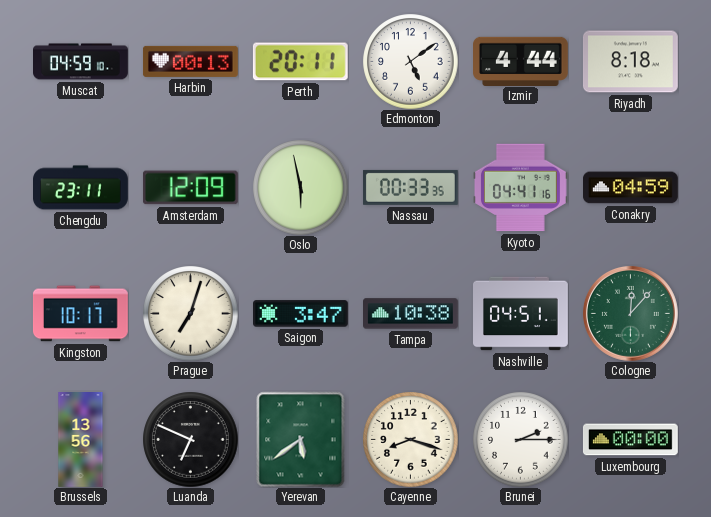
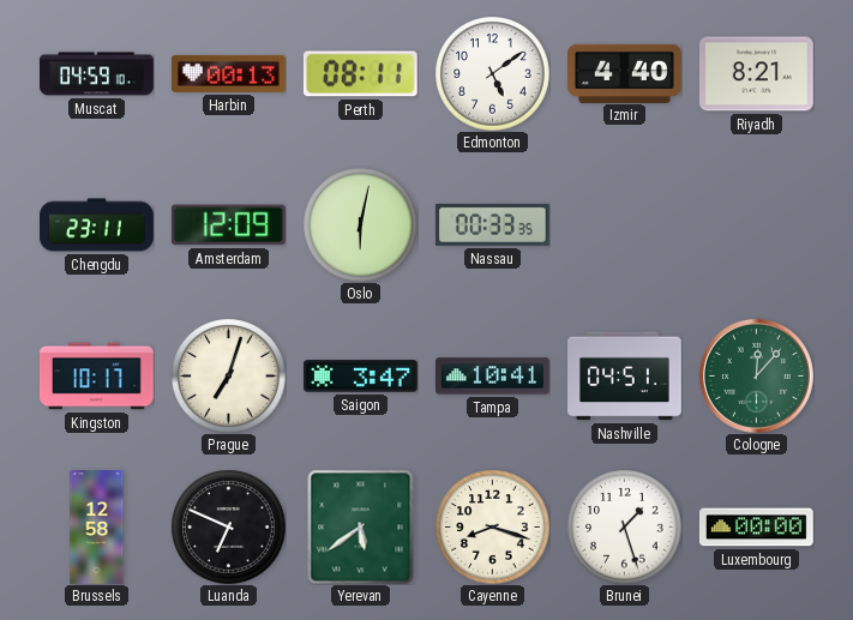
Perth: 20:11 -> 08:11 (360, 74)
Izmir: 4:44 -> 4:40 (625, 73)
Riyadh: 8:18 -> 8:21 (756, 74)
Oslo: 5:58 -> 6:02 (360, 224)
Kyoto: 04:41 -> none (521, 188)
Conakry: 04:59 -> none (631, 188)
Tampa: 10:38 -> 10:41 (493, 377)
Brussels: 13:56 -> 12:58 (97, 528)
Brunei: 2:15 -> 1:27 (624, 526)
